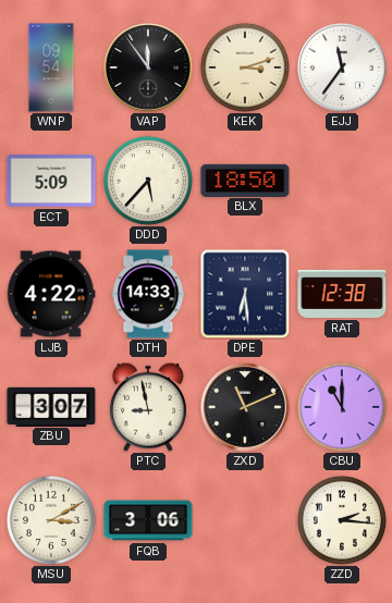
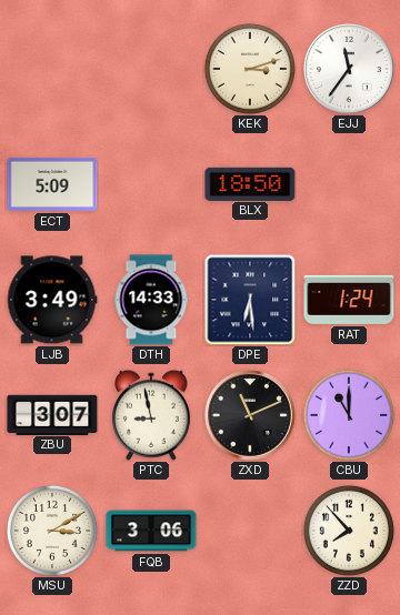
WNP: 09:54 -> none (51, 67)
VAP: 11:54 -> none (149, 69)
DDD: 5:37 -> none (148, 181)
LJB: 4:22 -> 3:49 (52, 300)
RAT: 12:38 -> 1:24 (349, 300)
ZZD: 2:16 -> 7:53 (349, 531)
